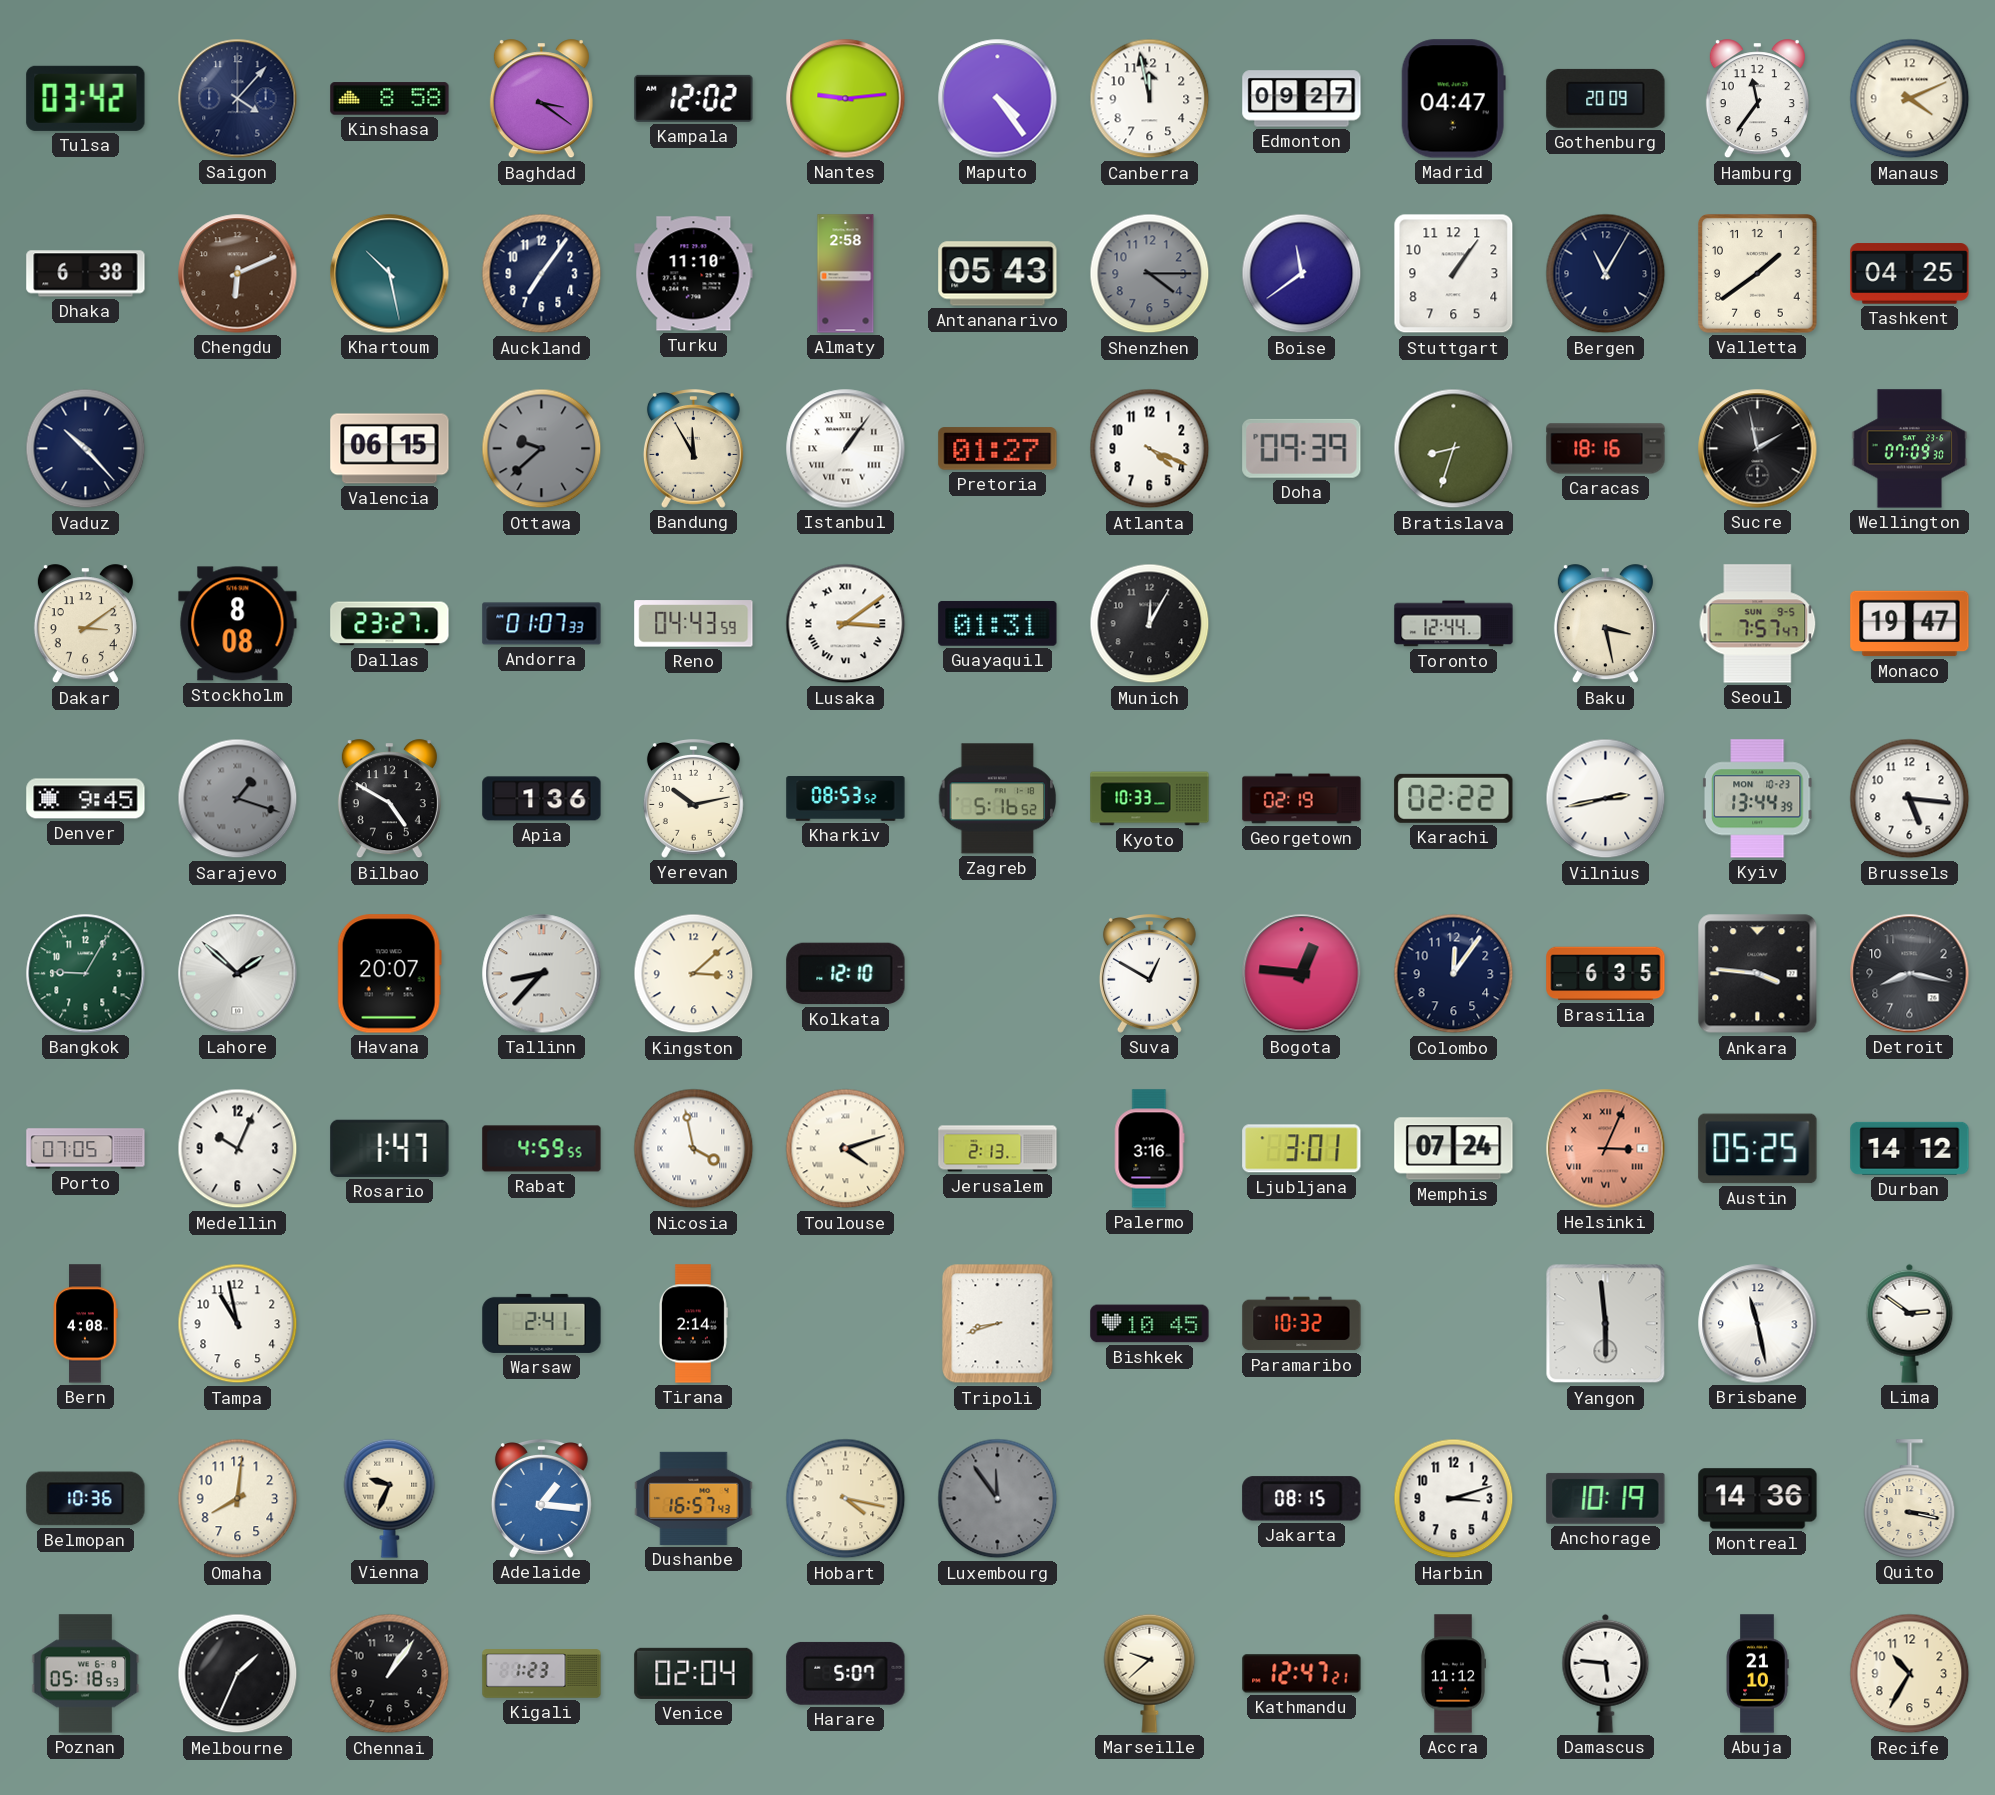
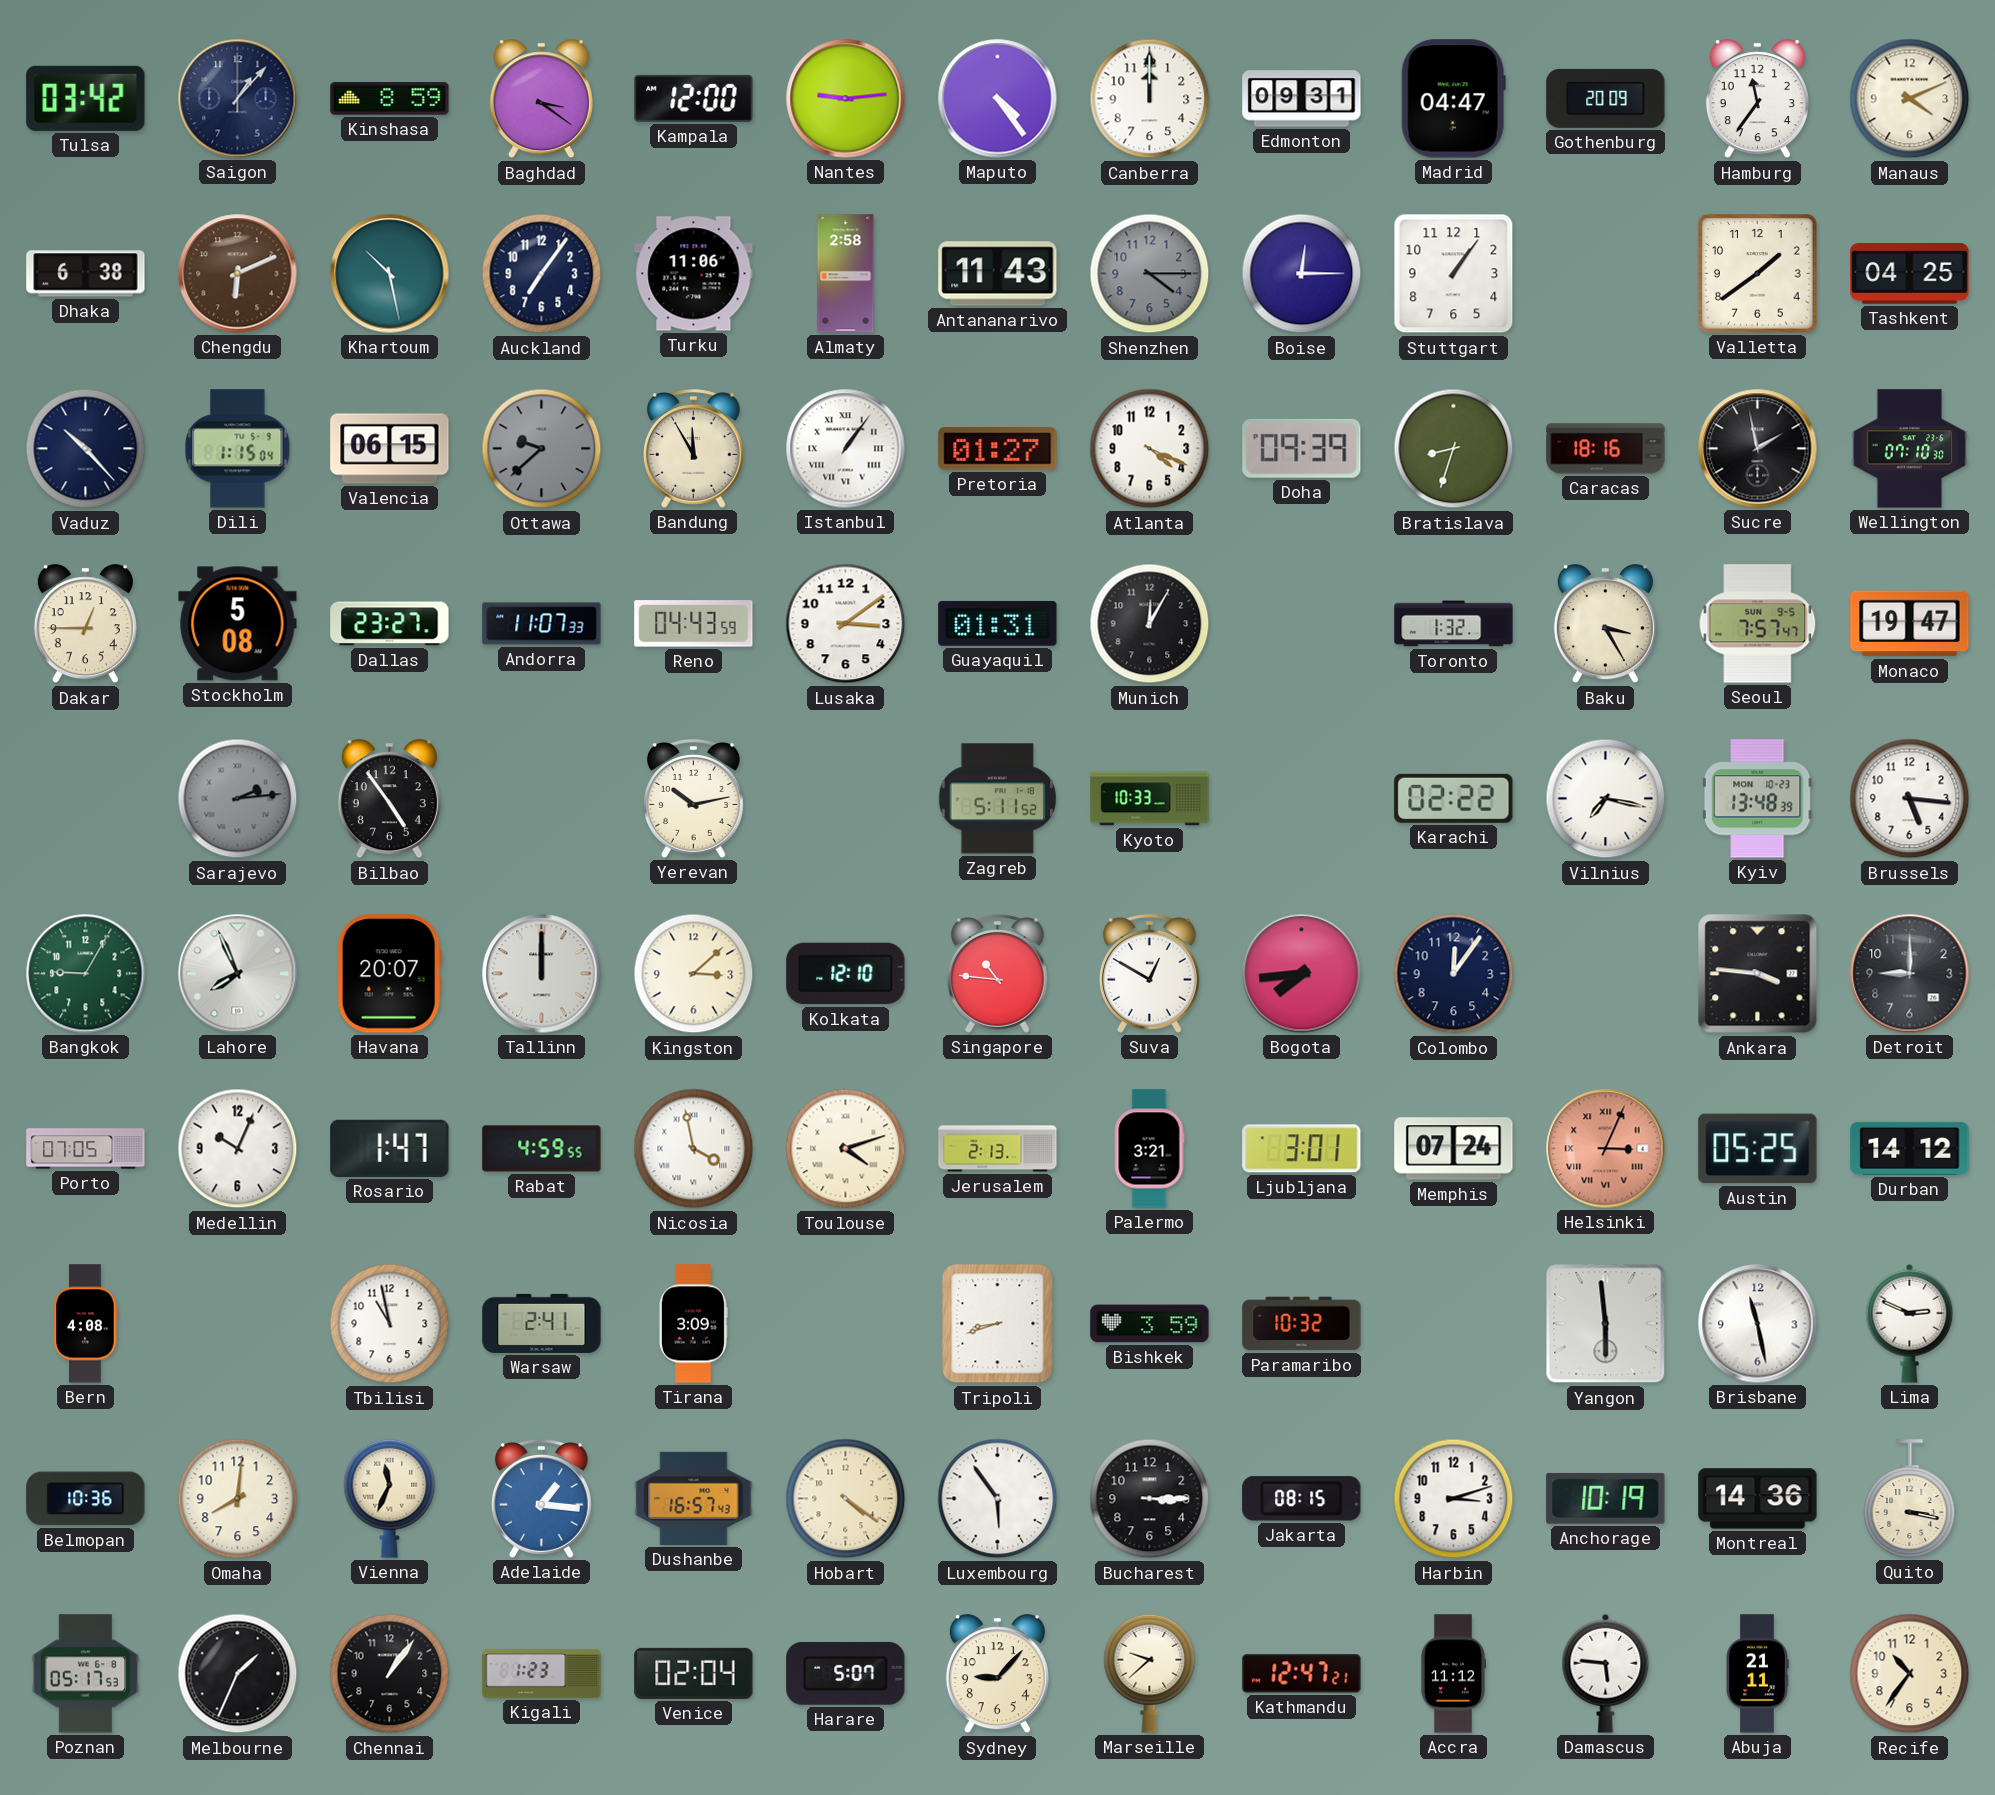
Saigon: 4:07 -> 1:07 (238, 99)
Kinshasa: 8:58 -> 8:59 (390, 99)
Kampala: 12:02 -> 12:00 (694, 98)
Canberra: 11:58 -> 12:00 (1150, 99)
Edmonton: 09:27 -> 09:31 (1302, 99)
Turku: 11:10 -> 11:06 (694, 274)
Antananarivo: 05:43 -> 11:43 (998, 274)
Boise: 11:39 -> 12:15 (1302, 274)
Bergen: 11:05 -> none (1606, 274)
Dili: none -> 1:15 (238, 449)
Wellington: 07:09 -> 07:10 (1910, 449)
Dakar: 3:09 -> 12:45 (85, 624)
Stockholm: 8:08 -> 5:08 (238, 624)
Andorra: 01:07 -> 11:07 (542, 624)
Lusaka numerals: Roman -> Arabic (846, 624)
Toronto: 12:44 -> 1:32 (1454, 624)
Baku: 3:28 -> 3:25 (1605, 624)
Denver: 9:45 -> none (86, 799)
Sarajevo: 1:18 -> 2:14 (238, 799)
Bilbao: 4:50 -> 4:54 (389, 799)
Apia: 1:36 -> none (542, 799)
Kharkiv: 08:53 -> none (846, 799)
Zagreb: 5:16 -> 5:11 (998, 799)
Georgetown: 02:19 -> none (1302, 799)
Vilnius: 2:43 -> 7:17 (1606, 799)
Kyiv: 13:44 -> 13:48 (1757, 799)
Lahore: 1:52 -> 7:56 (238, 974)
Tallinn: 8:37 -> 12:00 (542, 974)
Singapore: none -> 10:46 (997, 974)
Bogota: 12:46 -> 7:44 (1302, 974)
Brasilia: 6:35 -> none (1606, 974)
Detroit: 8:17 -> 9:00 (1910, 974)
Palermo: 3:16 -> 3:21 (1149, 1149)
Tampa: 10:58 -> none (238, 1324)
Tbilisi: none -> 10:58 (390, 1324)
Tirana: 2:14 -> 3:09 (693, 1324)
Bishkek: 10:45 -> 3:59 (1150, 1324)
Lima: 2:51 -> 2:49 (1910, 1323)
Vienna: 9:34 -> 11:34 (390, 1498)
Hobart: 4:17 -> 4:21 (846, 1499)
Luxembourg: 11:54 -> 5:54 (998, 1499)
Luxembourg dial: grey -> white (998, 1499)
Bucharest: none -> 3:15 (1150, 1499)
Poznan: 05:18 -> 05:17 (86, 1674)
Sydney: none -> 9:07 (997, 1674)
Abuja: 21:10 -> 21:11 (1757, 1674)
Recife: 10:35 -> 10:36 (1910, 1674)
